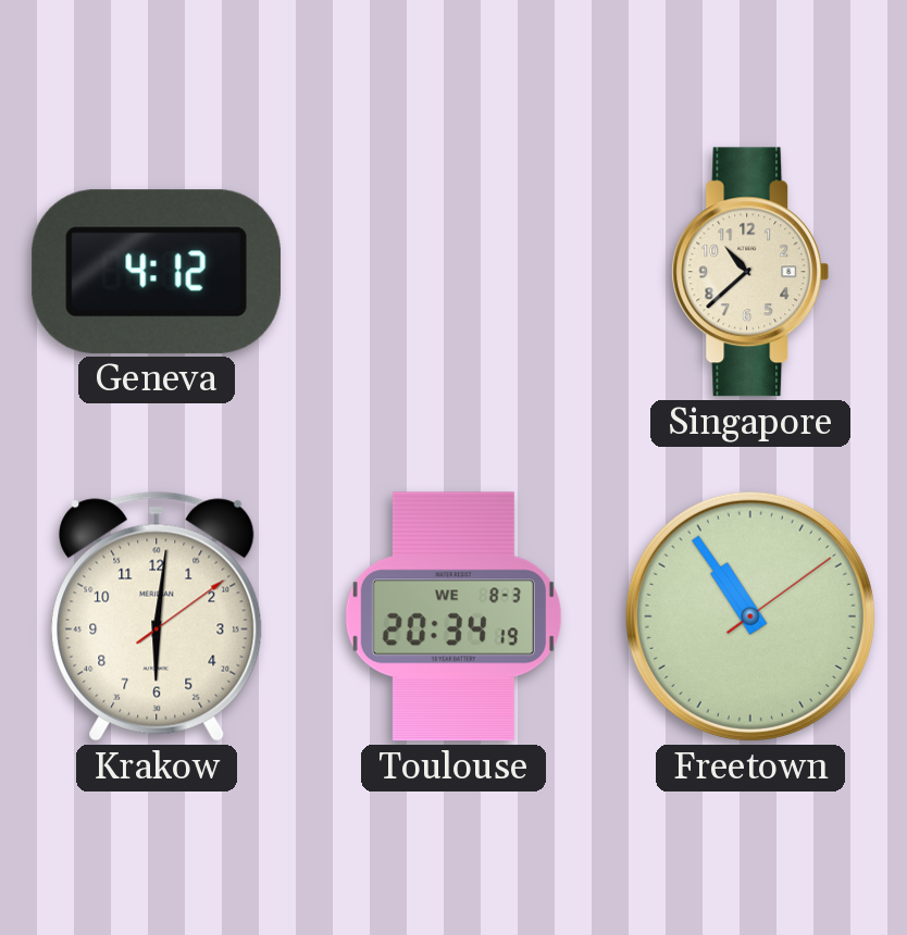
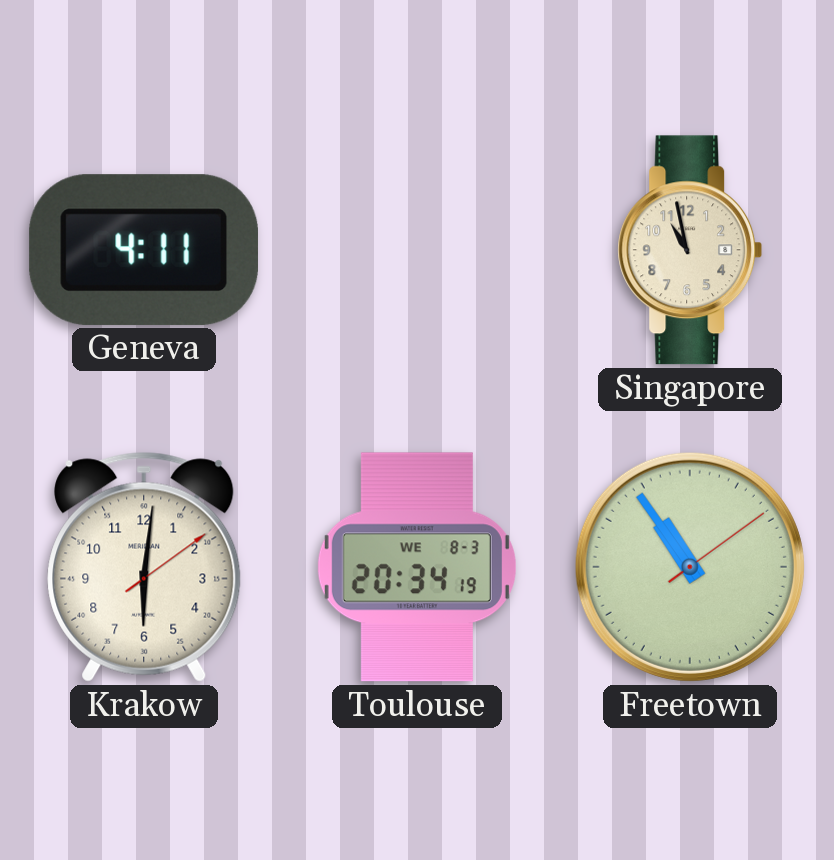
Geneva: 4:12 -> 4:11 (144, 250)
Singapore: 10:38 -> 10:58 (690, 250)
